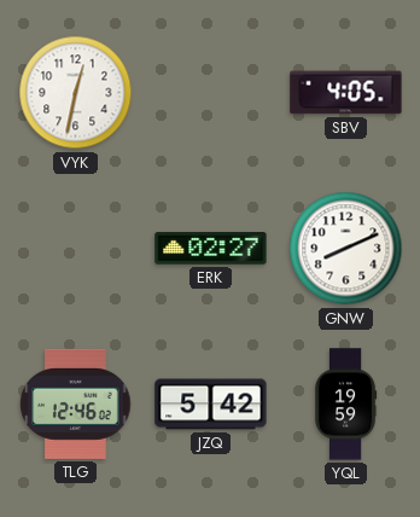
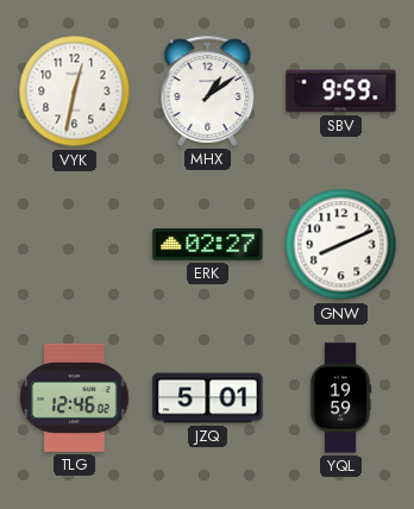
MHX: none -> 1:09 (208, 90)
SBV: 4:05 -> 9:59 (341, 92)
JZQ: 5:42 -> 5:01 (208, 398)
